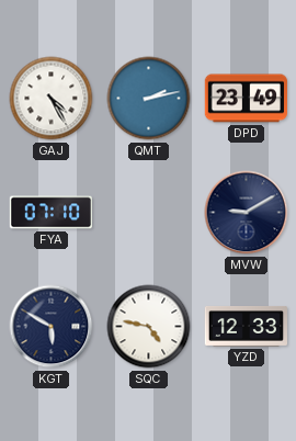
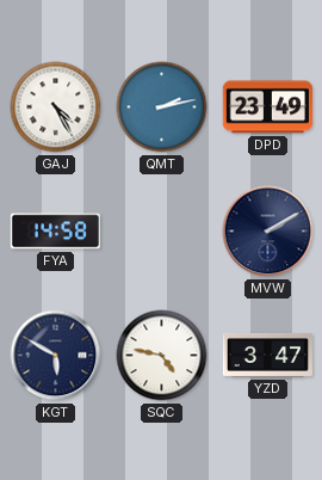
FYA: 07:10 -> 14:58 (55, 232)
MVW: 9:10 -> 2:10 (268, 232)
YZD: 12:33 -> 3:47 (267, 355)
